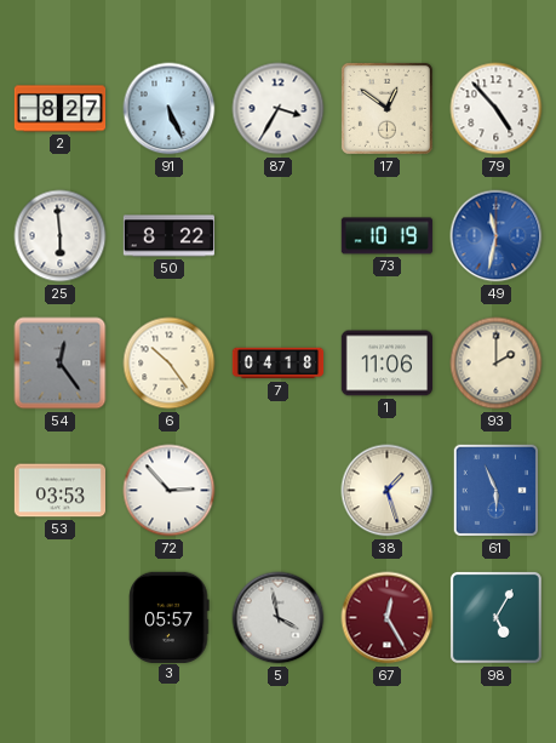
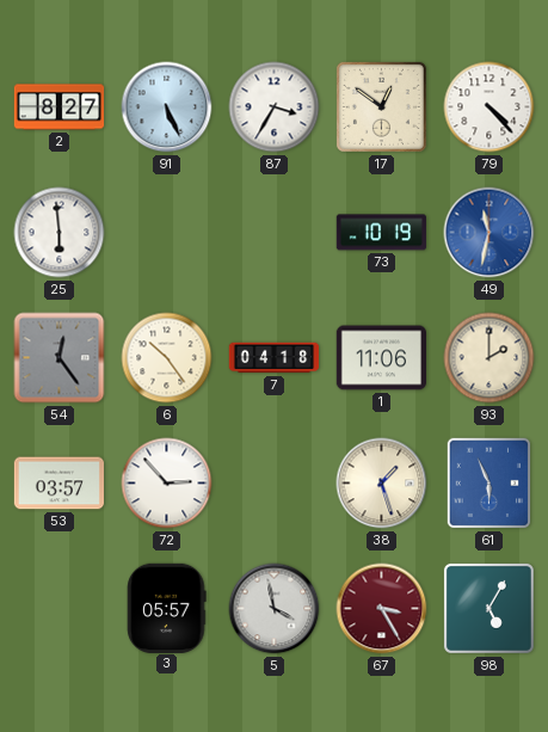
79: 4:53 -> 4:23 (489, 107)
50: 8:22 -> none (168, 236)
53: 03:53 -> 03:57 (59, 484)
67: 12:25 -> 3:25 (382, 609)
